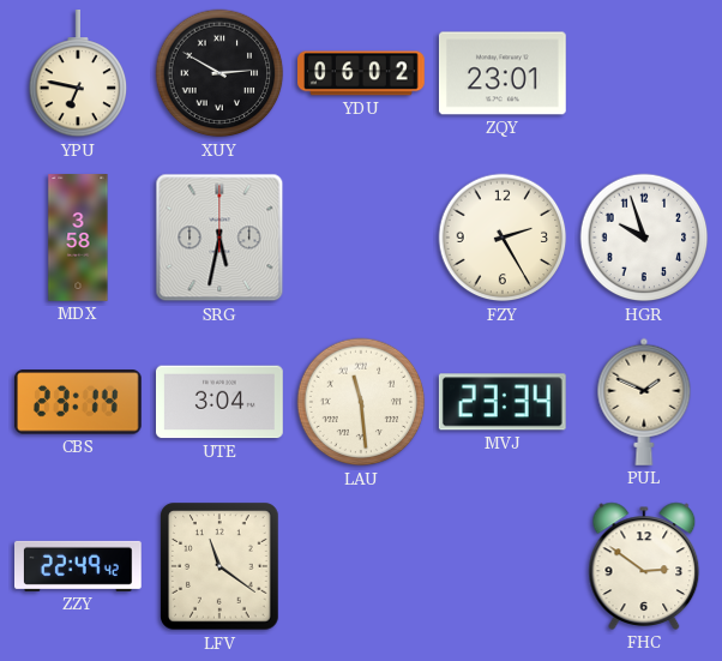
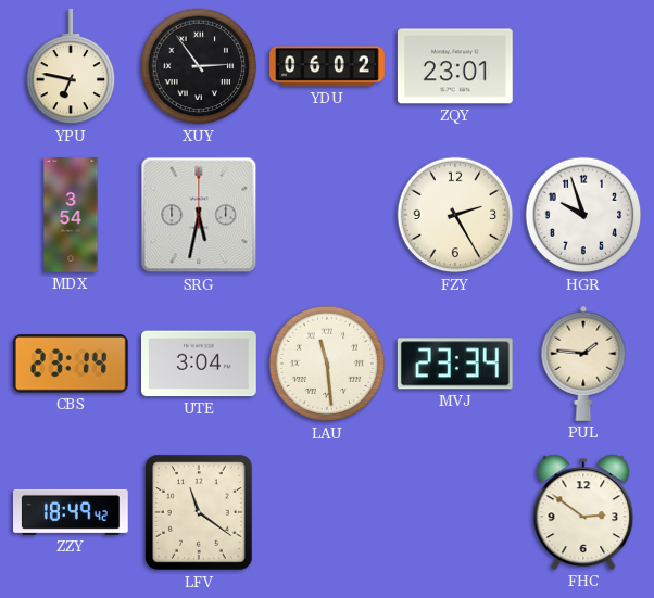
XUY: 2:50 -> 2:54 (199, 66)
MDX: 3:58 -> 3:54 (71, 215)
PUL: 1:49 -> 1:46 (583, 364)
ZZY: 22:49 -> 18:49 (72, 512)
